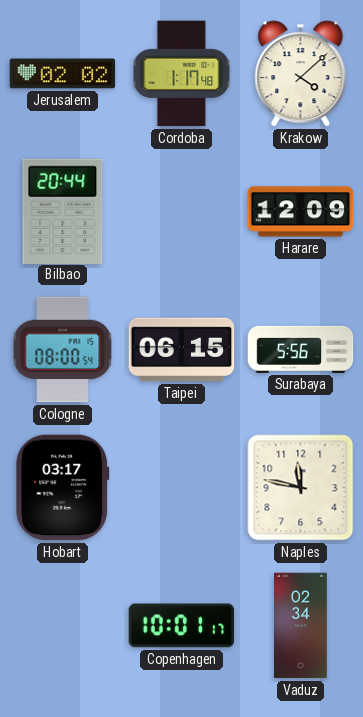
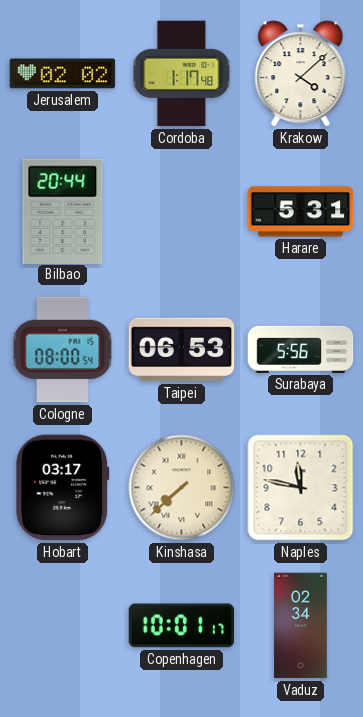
Harare: 12:09 -> 5:31 (301, 212)
Taipei: 06:15 -> 06:53 (182, 350)
Kinshasa: none -> 7:38 (182, 488)
